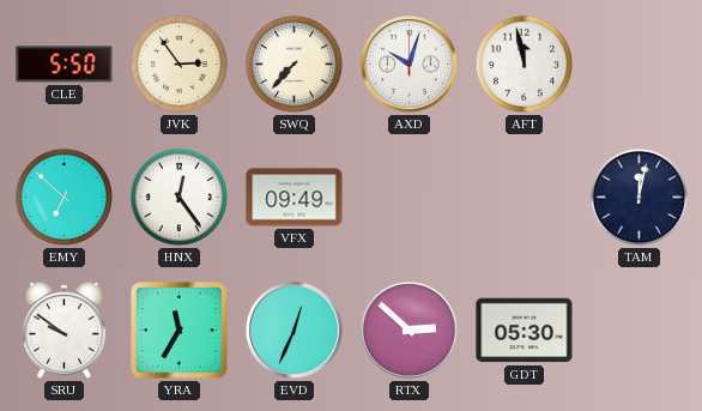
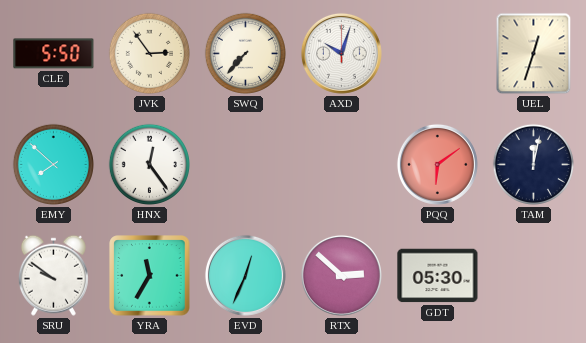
AFT: 11:58 -> none (524, 64)
UEL: none -> 12:33 (534, 54)
EMY: 6:52 -> 7:52 (53, 164)
VFX: 09:49 -> none (295, 198)
PQQ: none -> 6:09 (437, 164)
